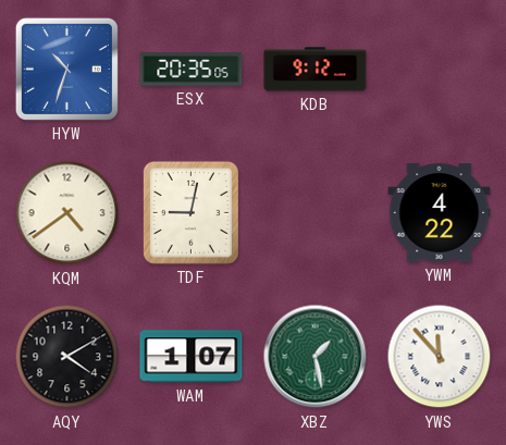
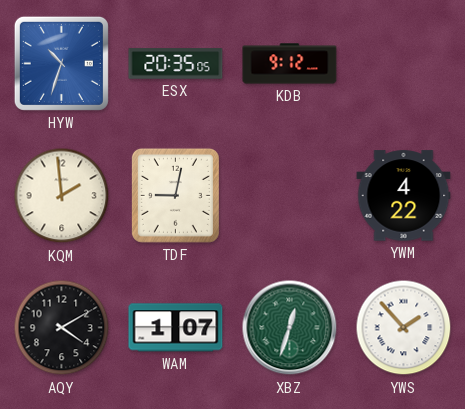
KQM: 4:39 -> 1:59 (62, 196)
XBZ: 1:28 -> 12:33 (290, 328)
YWS: 11:53 -> 1:53 (404, 328)
